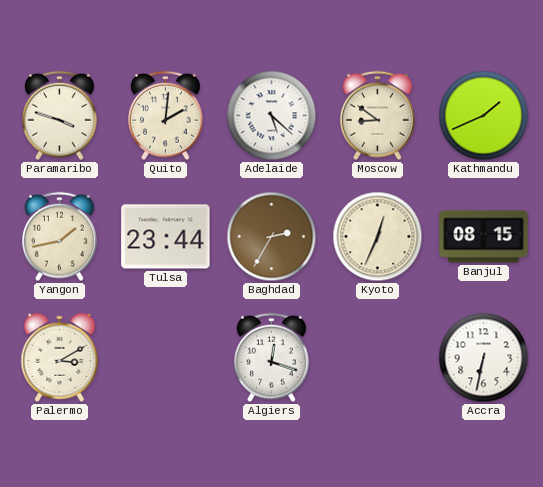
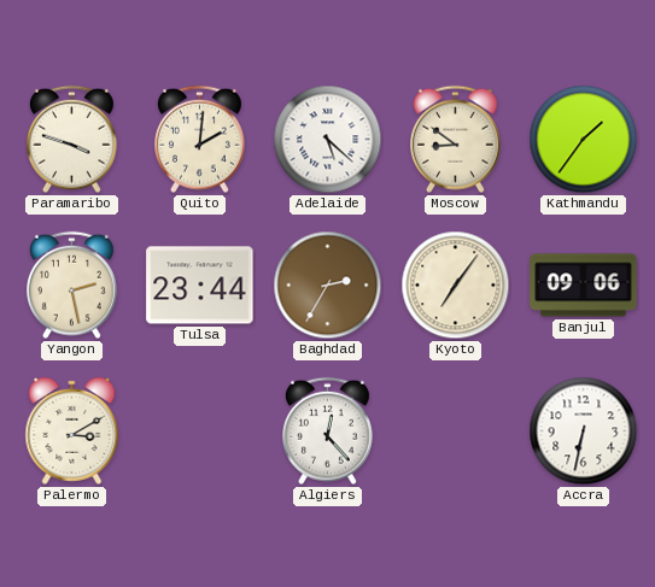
Kathmandu: 1:41 -> 1:36 (584, 140)
Yangon: 1:43 -> 2:28 (72, 286)
Kyoto: 12:34 -> 7:06 (456, 286)
Banjul: 08:15 -> 09:06 (584, 286)
Algiers: 12:18 -> 12:23 (328, 432)
